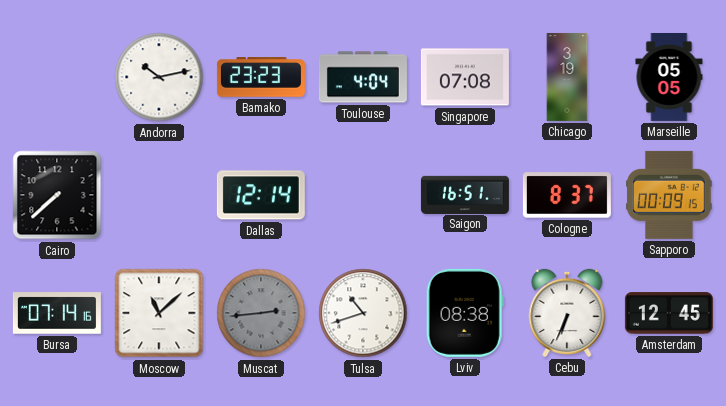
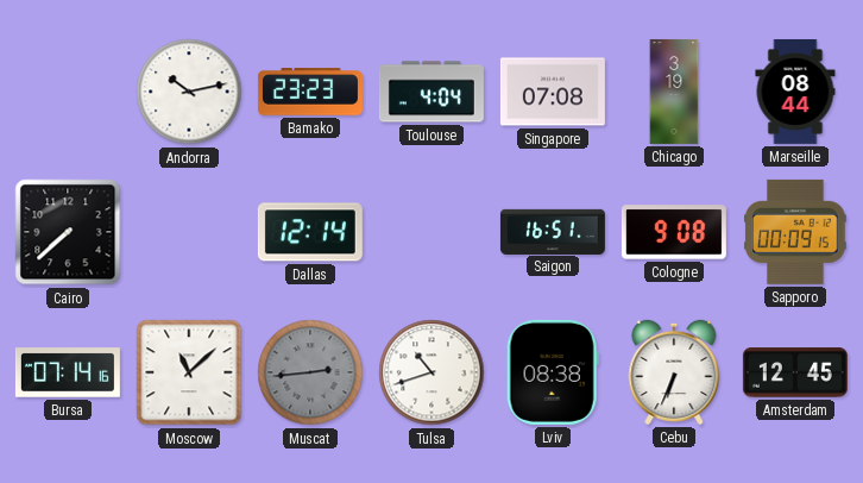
Marseille: 05:05 -> 08:44 (795, 92)
Cologne: 8:37 -> 9:08 (674, 232)
